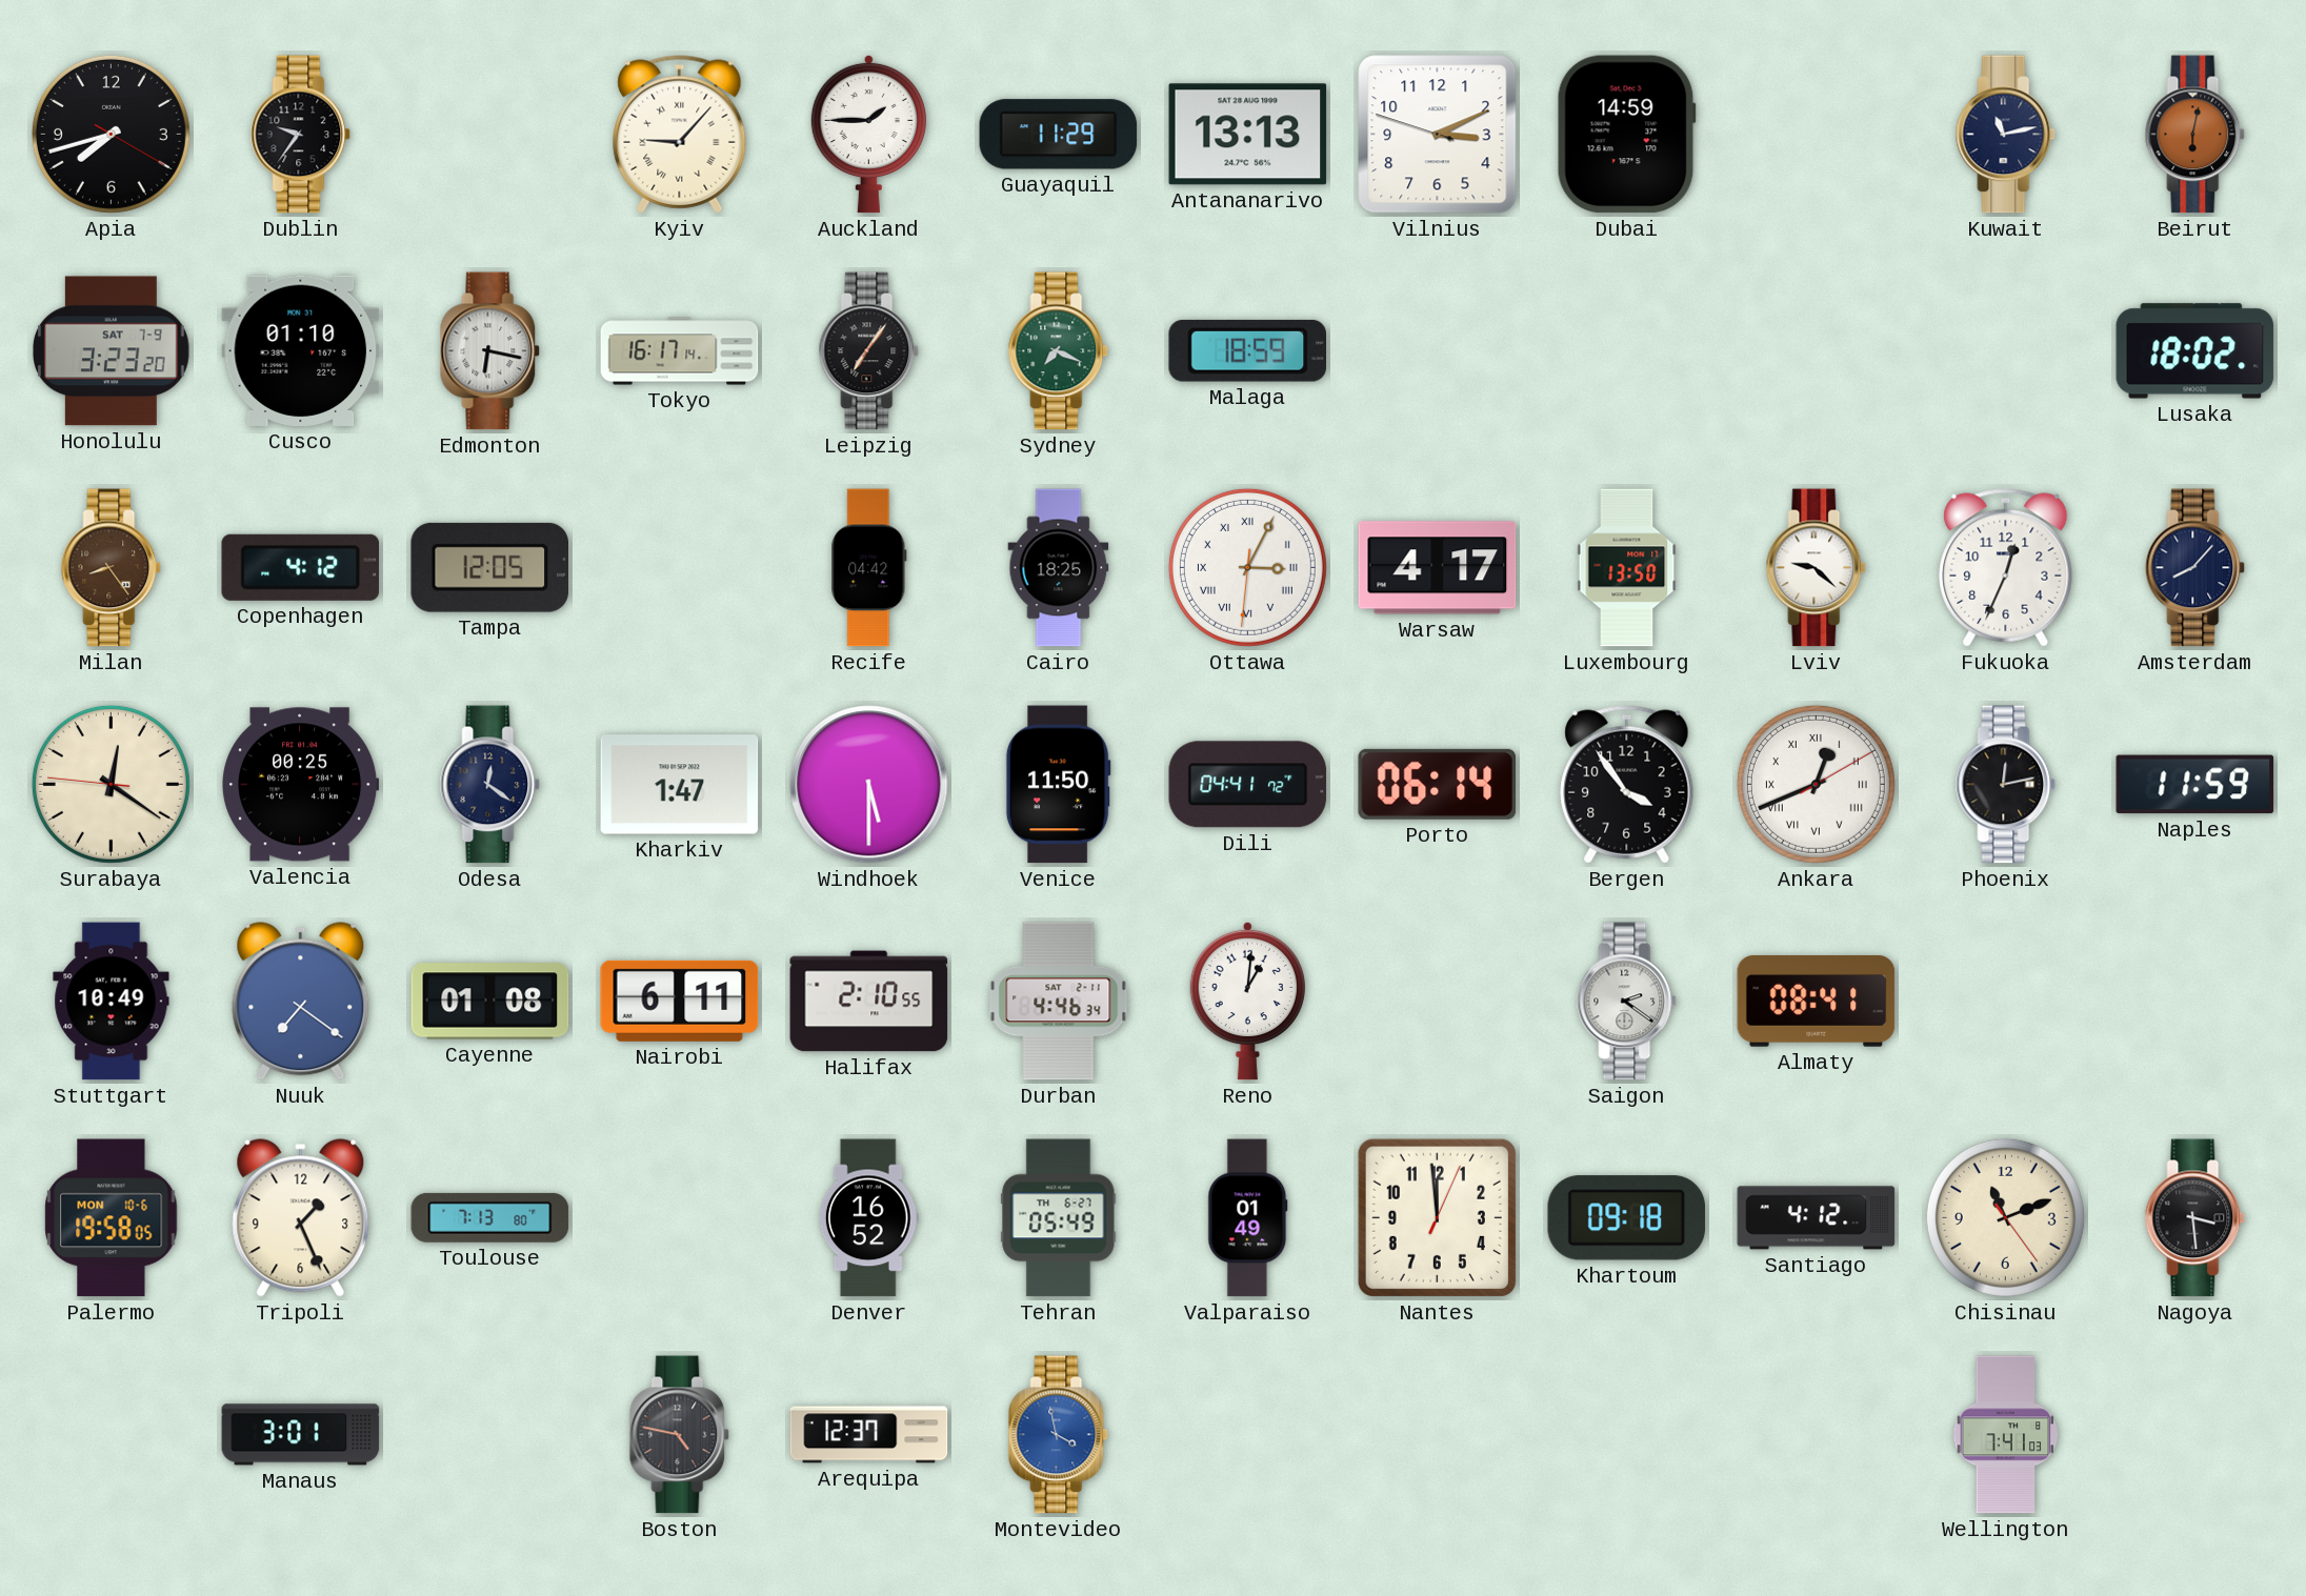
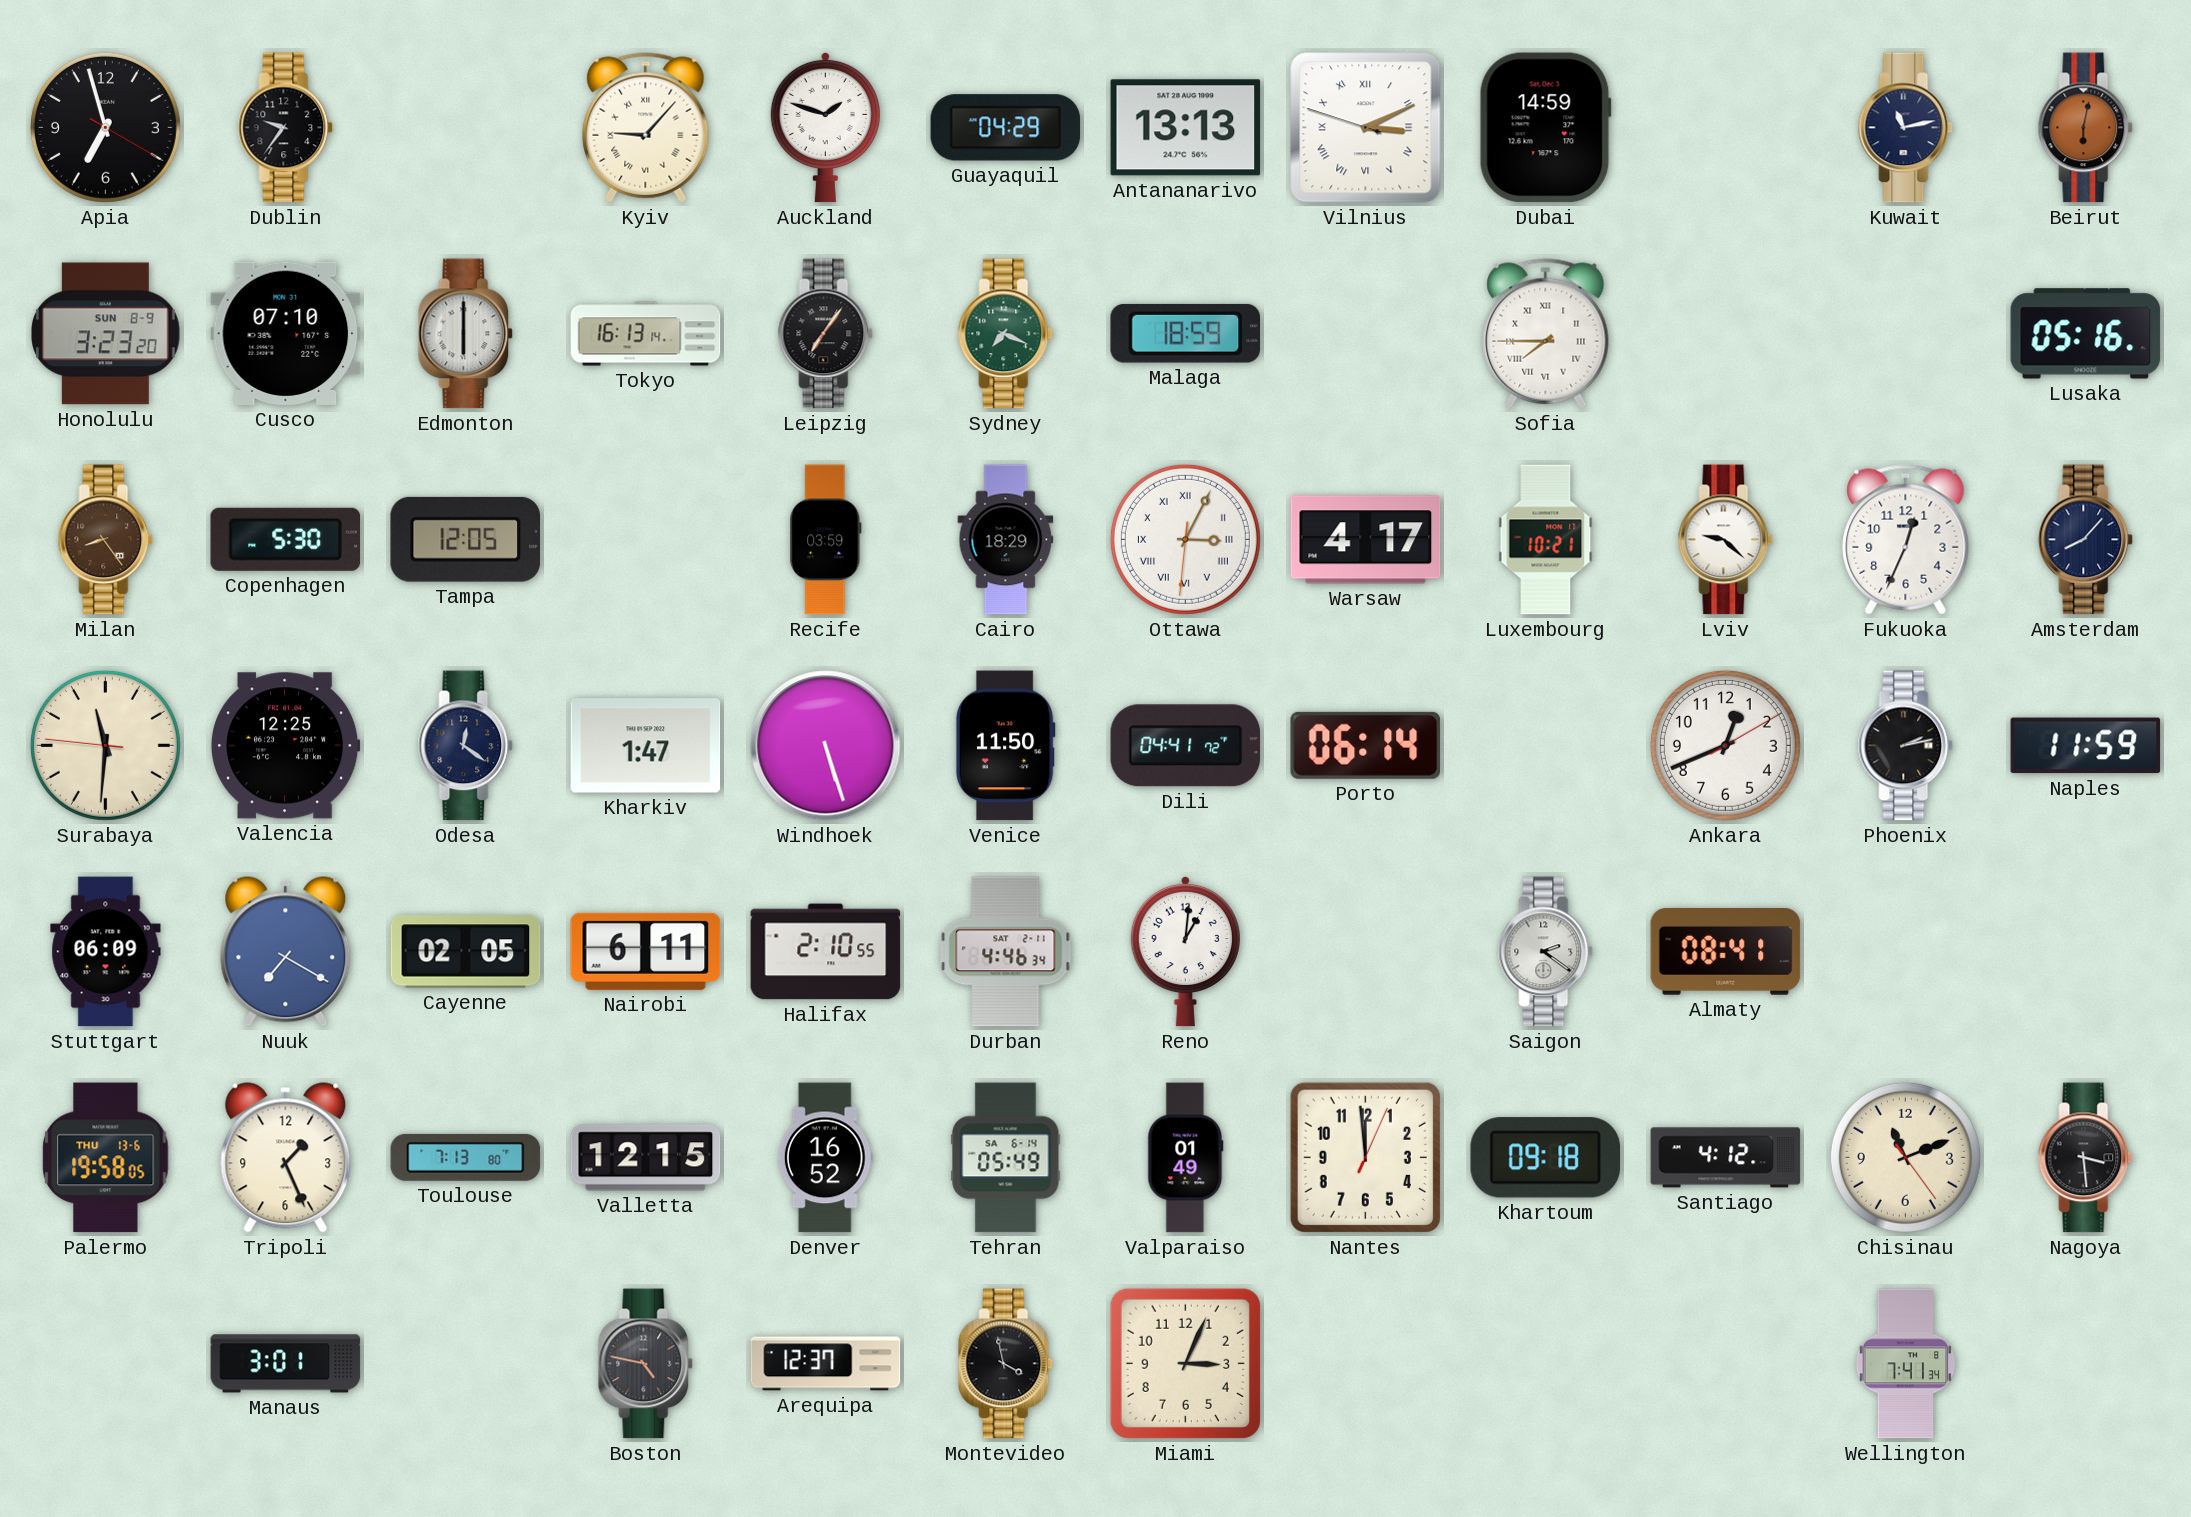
Apia: 7:42 -> 6:57 (105, 127)
Auckland: 1:45 -> 1:48 (825, 127)
Guayaquil: 11:29 -> 04:29 (1006, 128)
Vilnius numerals: Arabic -> Roman (1366, 128)
Honolulu date: SAT 7-9 -> SUN 8-9 (106, 334)
Cusco: 01:10 -> 07:10 (286, 333)
Edmonton: 6:17 -> 6:00 (466, 334)
Tokyo: 16:17 -> 16:13 (646, 334)
Sofia: none -> 7:45 (1546, 334)
Lusaka: 18:02 -> 05:16 (2086, 334)
Copenhagen: 4:12 -> 5:30 (286, 539)
Recife: 04:42 -> 03:59 (826, 540)
Cairo: 18:25 -> 18:29 (1006, 540)
Luxembourg: 13:50 -> 10:21 (1546, 540)
Surabaya: 12:20 -> 11:30 (105, 745)
Valencia: 00:25 -> 12:25 (286, 746)
Windhoek: 5:30 -> 5:27 (826, 746)
Bergen: 3:54 -> none (1627, 785)
Ankara numerals: Roman -> Arabic (1725, 745)
Phoenix: 12:13 -> 2:13 (1906, 746)
Stuttgart: 10:49 -> 06:09 (106, 952)
Nuuk: 7:21 -> 7:20 (286, 952)
Cayenne: 01:08 -> 02:05 (466, 952)
Palermo date: MON 10-6 -> THU 13-6 (106, 1158)
Valletta: none -> 12:15 (646, 1158)
Tehran date: TH 6-27 -> SA 6-14 (1006, 1158)
Montevideo dial: blue -> black (1006, 1364)
Miami: none -> 3:04 (1185, 1363)
Wellington: 7:41:03 -> 7:41:34 (1906, 1364)
